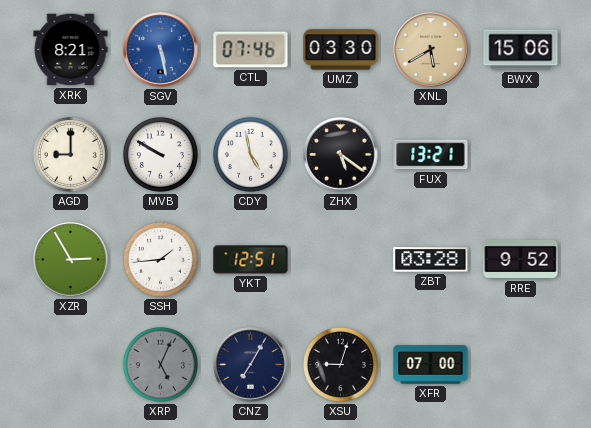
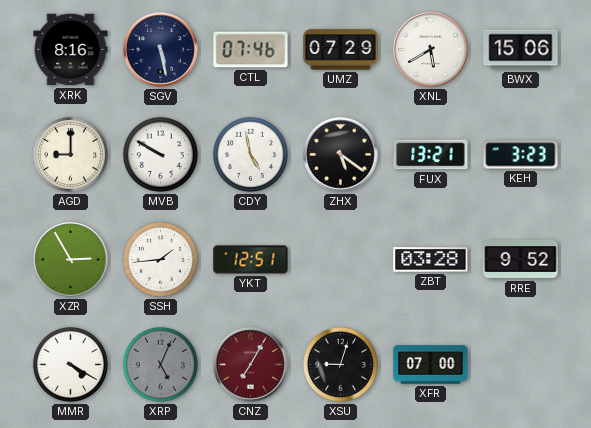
XRK: 8:21 -> 8:16 (71, 50)
SGV dial: blue -> navy (161, 50)
UMZ: 03:30 -> 07:29 (341, 50)
XNL dial: champagne -> white (431, 50)
KEH: none -> 3:23 (521, 155)
MMR: none -> 4:20 (70, 364)
CNZ dial: navy -> burgundy (251, 365)
